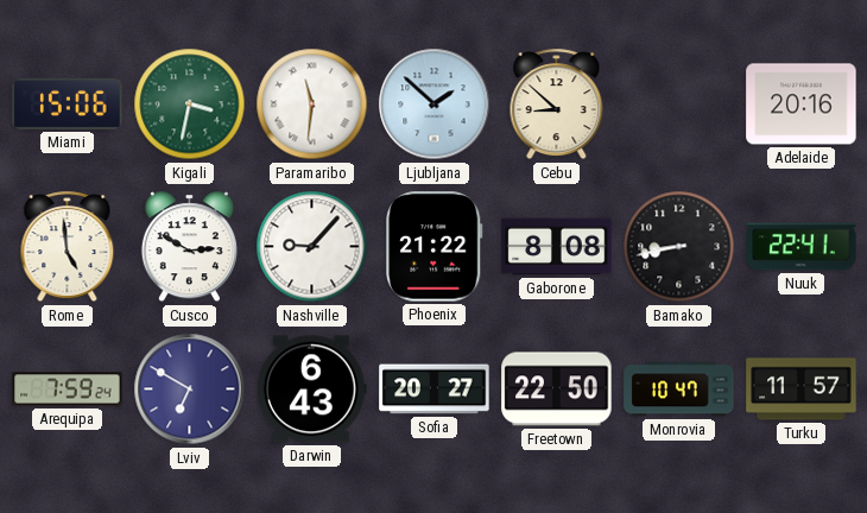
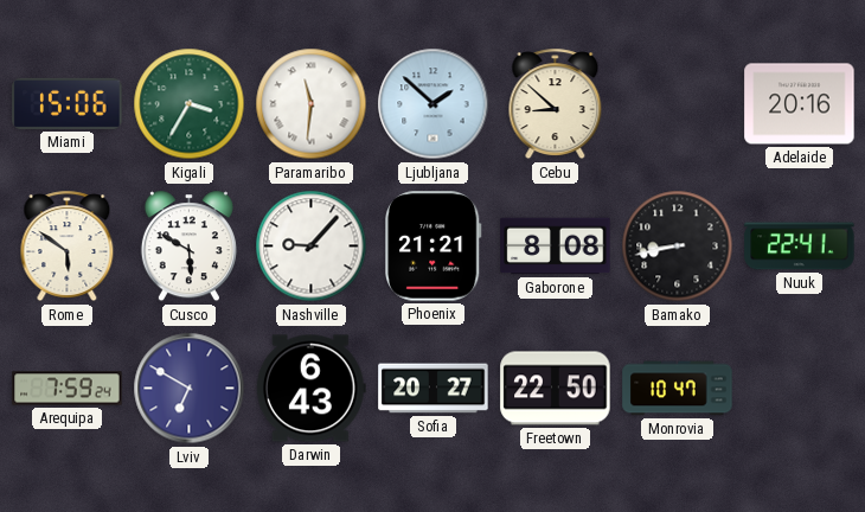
Kigali: 3:32 -> 3:35 (190, 104)
Rome: 4:59 -> 5:51 (68, 247)
Cusco: 2:50 -> 5:50 (188, 247)
Phoenix: 21:22 -> 21:21 (432, 247)
Turku: 11:57 -> none (802, 389)
